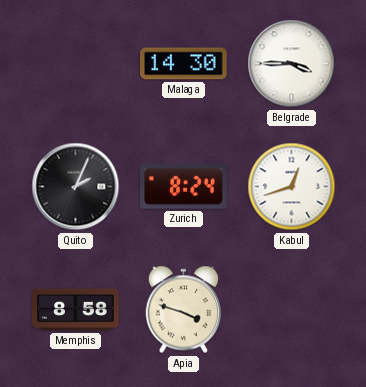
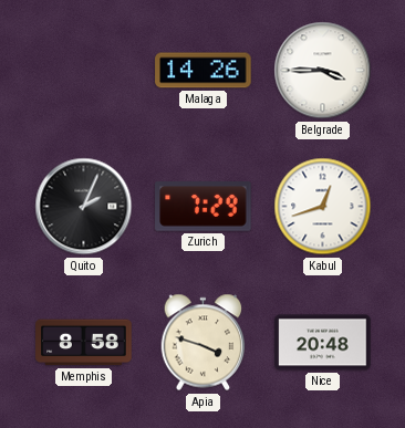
Malaga: 14:30 -> 14:26 (204, 71)
Zurich: 8:24 -> 7:29 (204, 207)
Nice: none -> 20:48 (323, 343)
